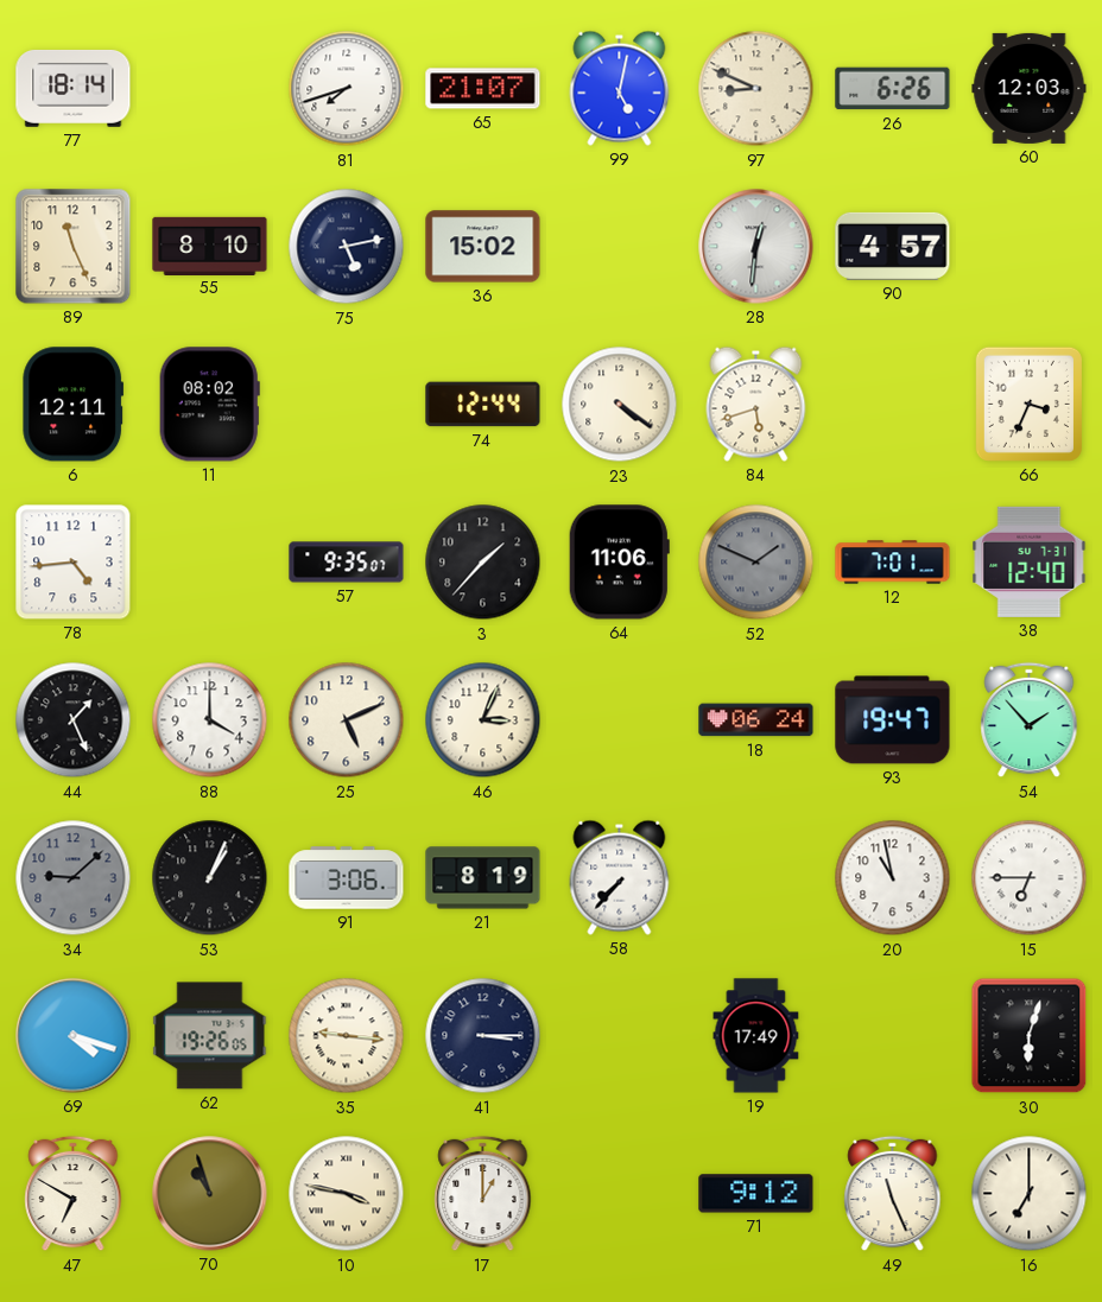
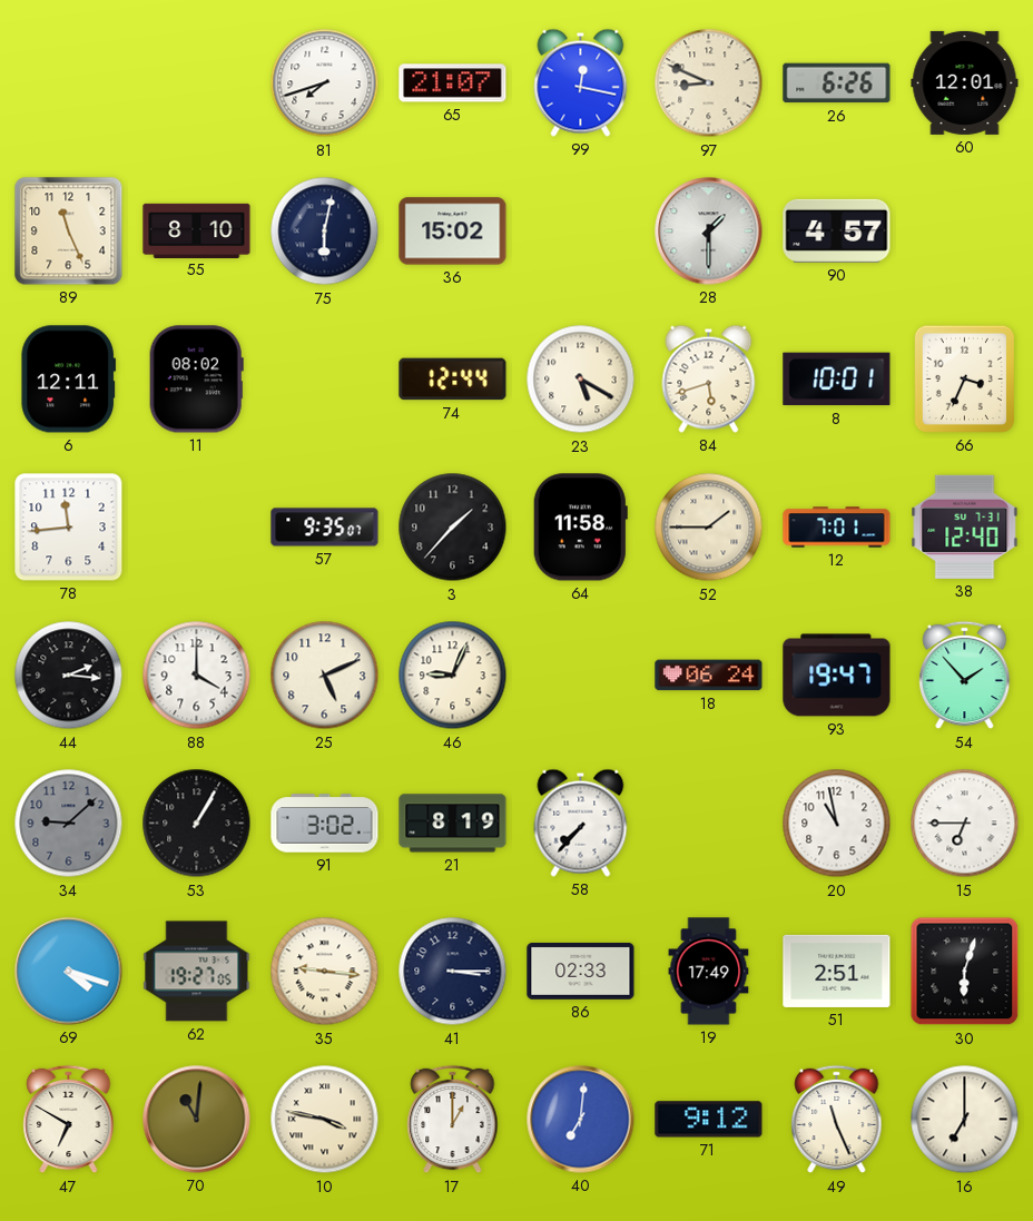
77: 18:14 -> none (74, 88)
99: 5:02 -> 12:17 (581, 82)
60: 12:03 -> 12:01 (965, 82)
75: 5:13 -> 6:02 (325, 232)
28: 12:31 -> 1:30 (709, 232)
23: 4:21 -> 5:20 (581, 380)
8: none -> 10:01 (837, 380)
78: 4:44 -> 11:44 (69, 528)
64: 11:06 -> 11:58 (580, 528)
52: 1:49 -> 1:45 (709, 528)
52 dial: grey -> cream (709, 528)
44: 1:26 -> 2:16 (69, 676)
46: 3:04 -> 9:04 (453, 676)
53: 1:04 -> 1:05 (197, 824)
91: 3:06 -> 3:02 (325, 824)
62: 19:26 -> 19:27 (197, 972)
86: none -> 02:33 (581, 971)
51: none -> 2:51 (837, 971)
70: 10:57 -> 11:01 (197, 1120)
40: none -> 7:01 (581, 1120)
